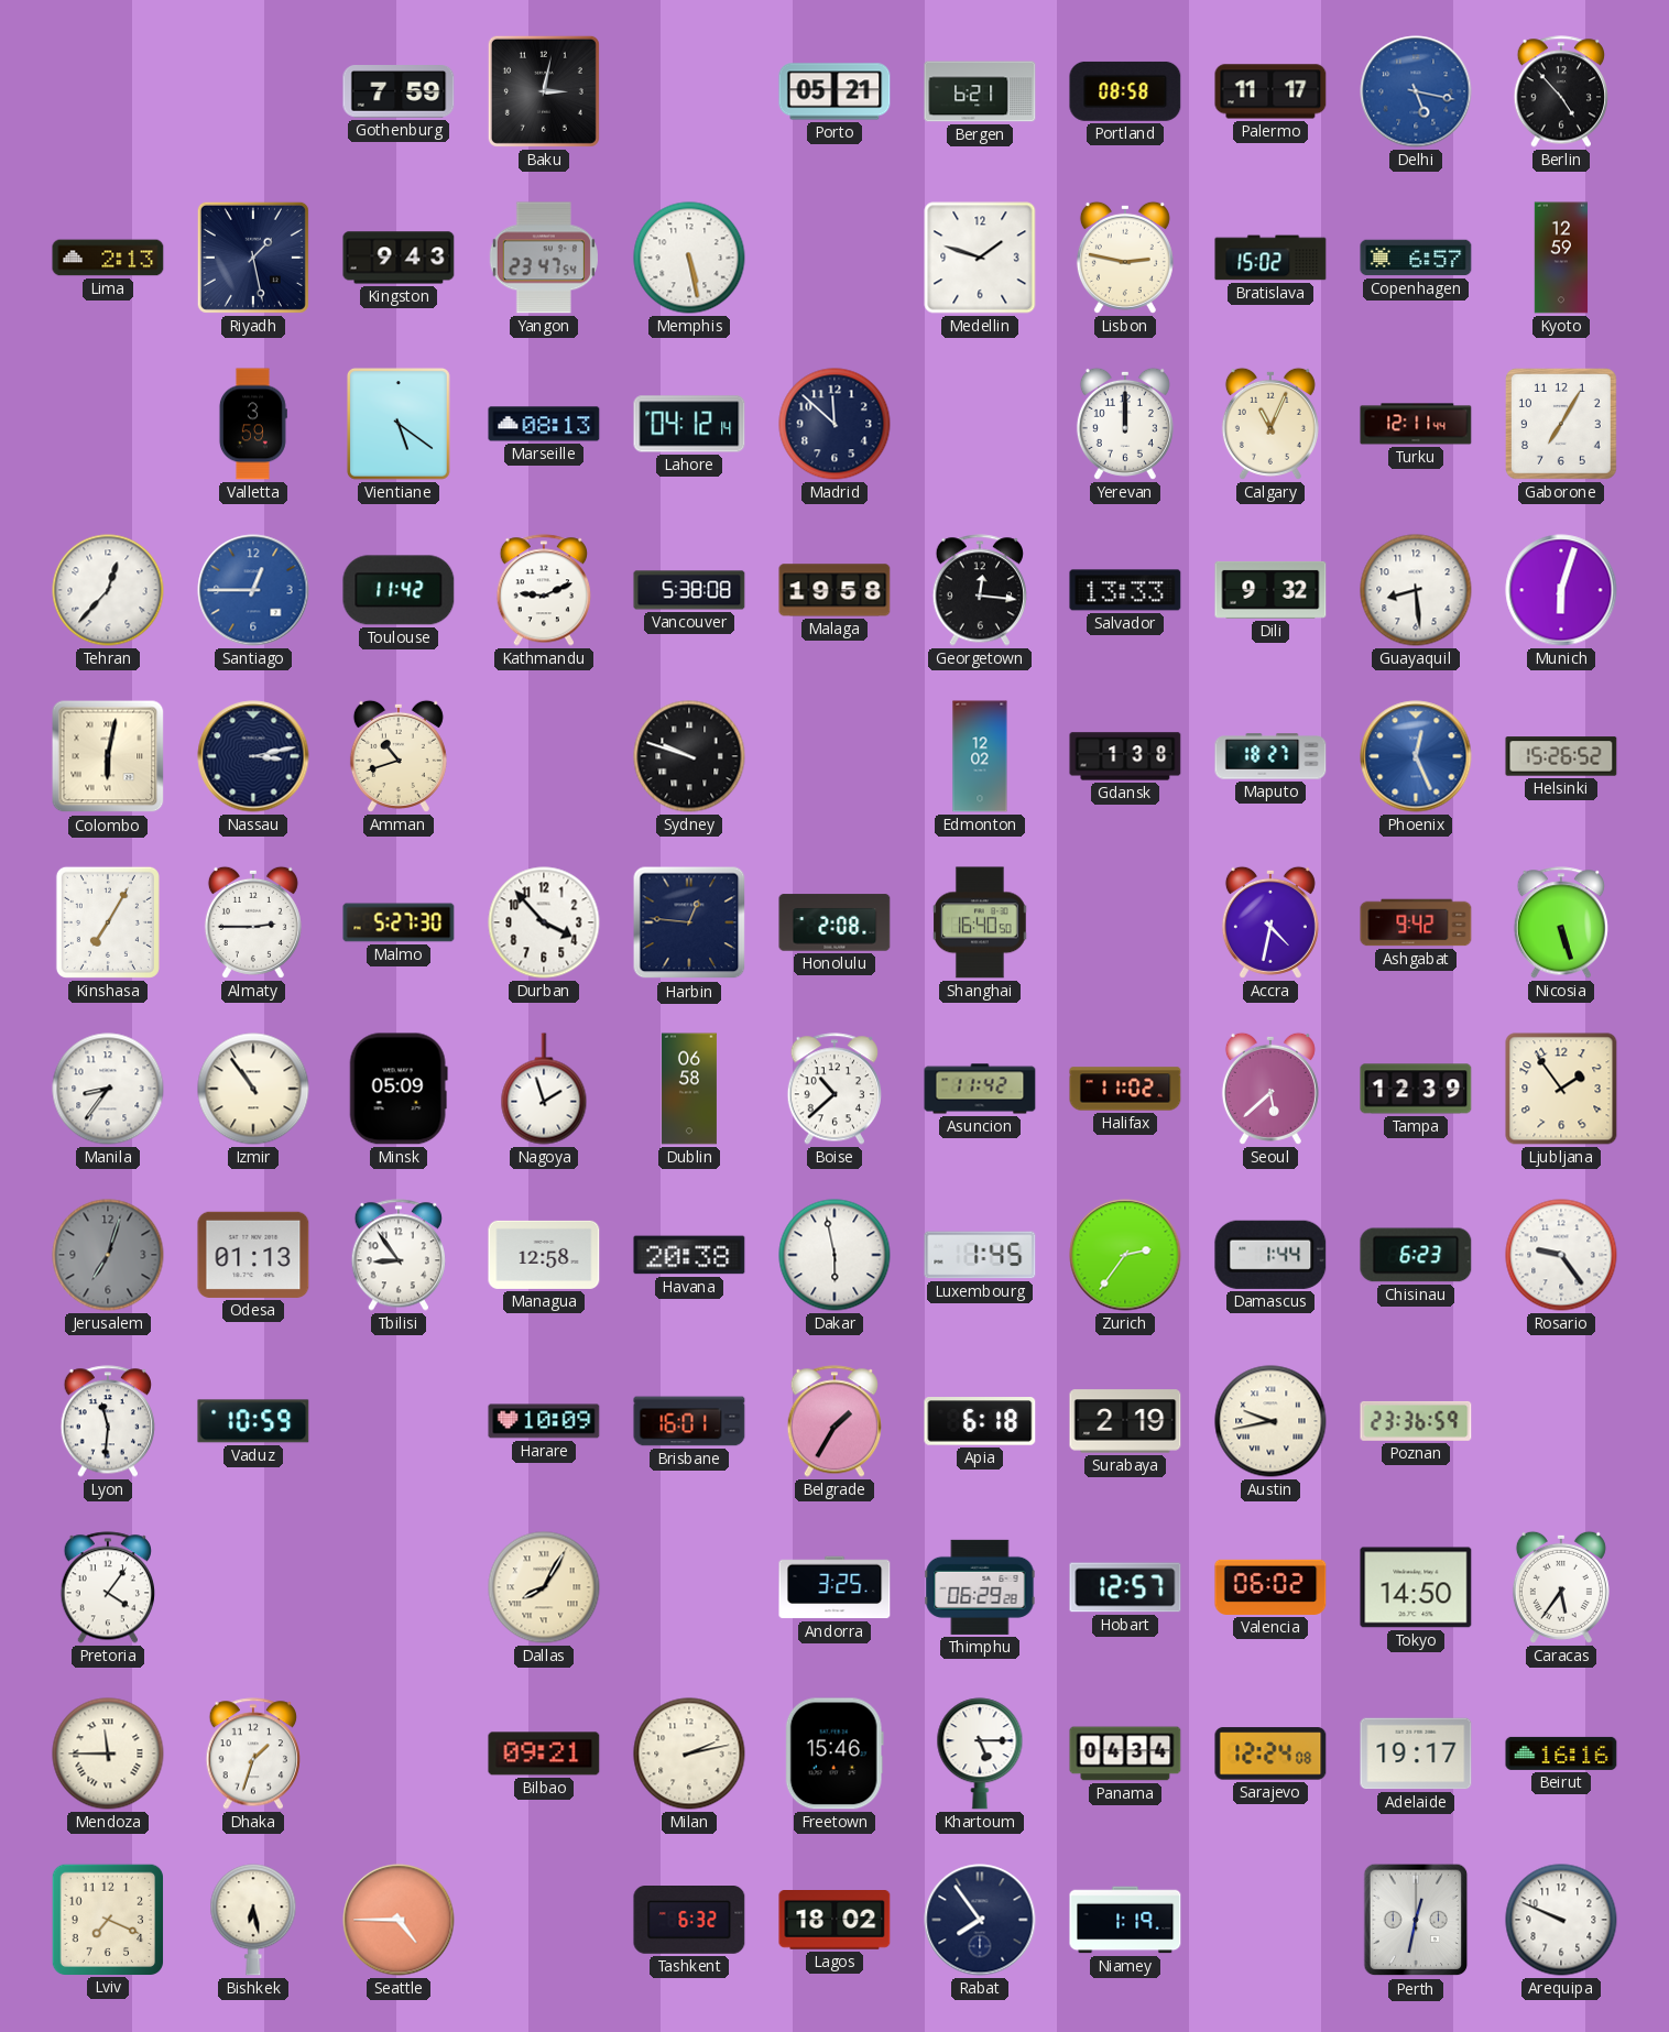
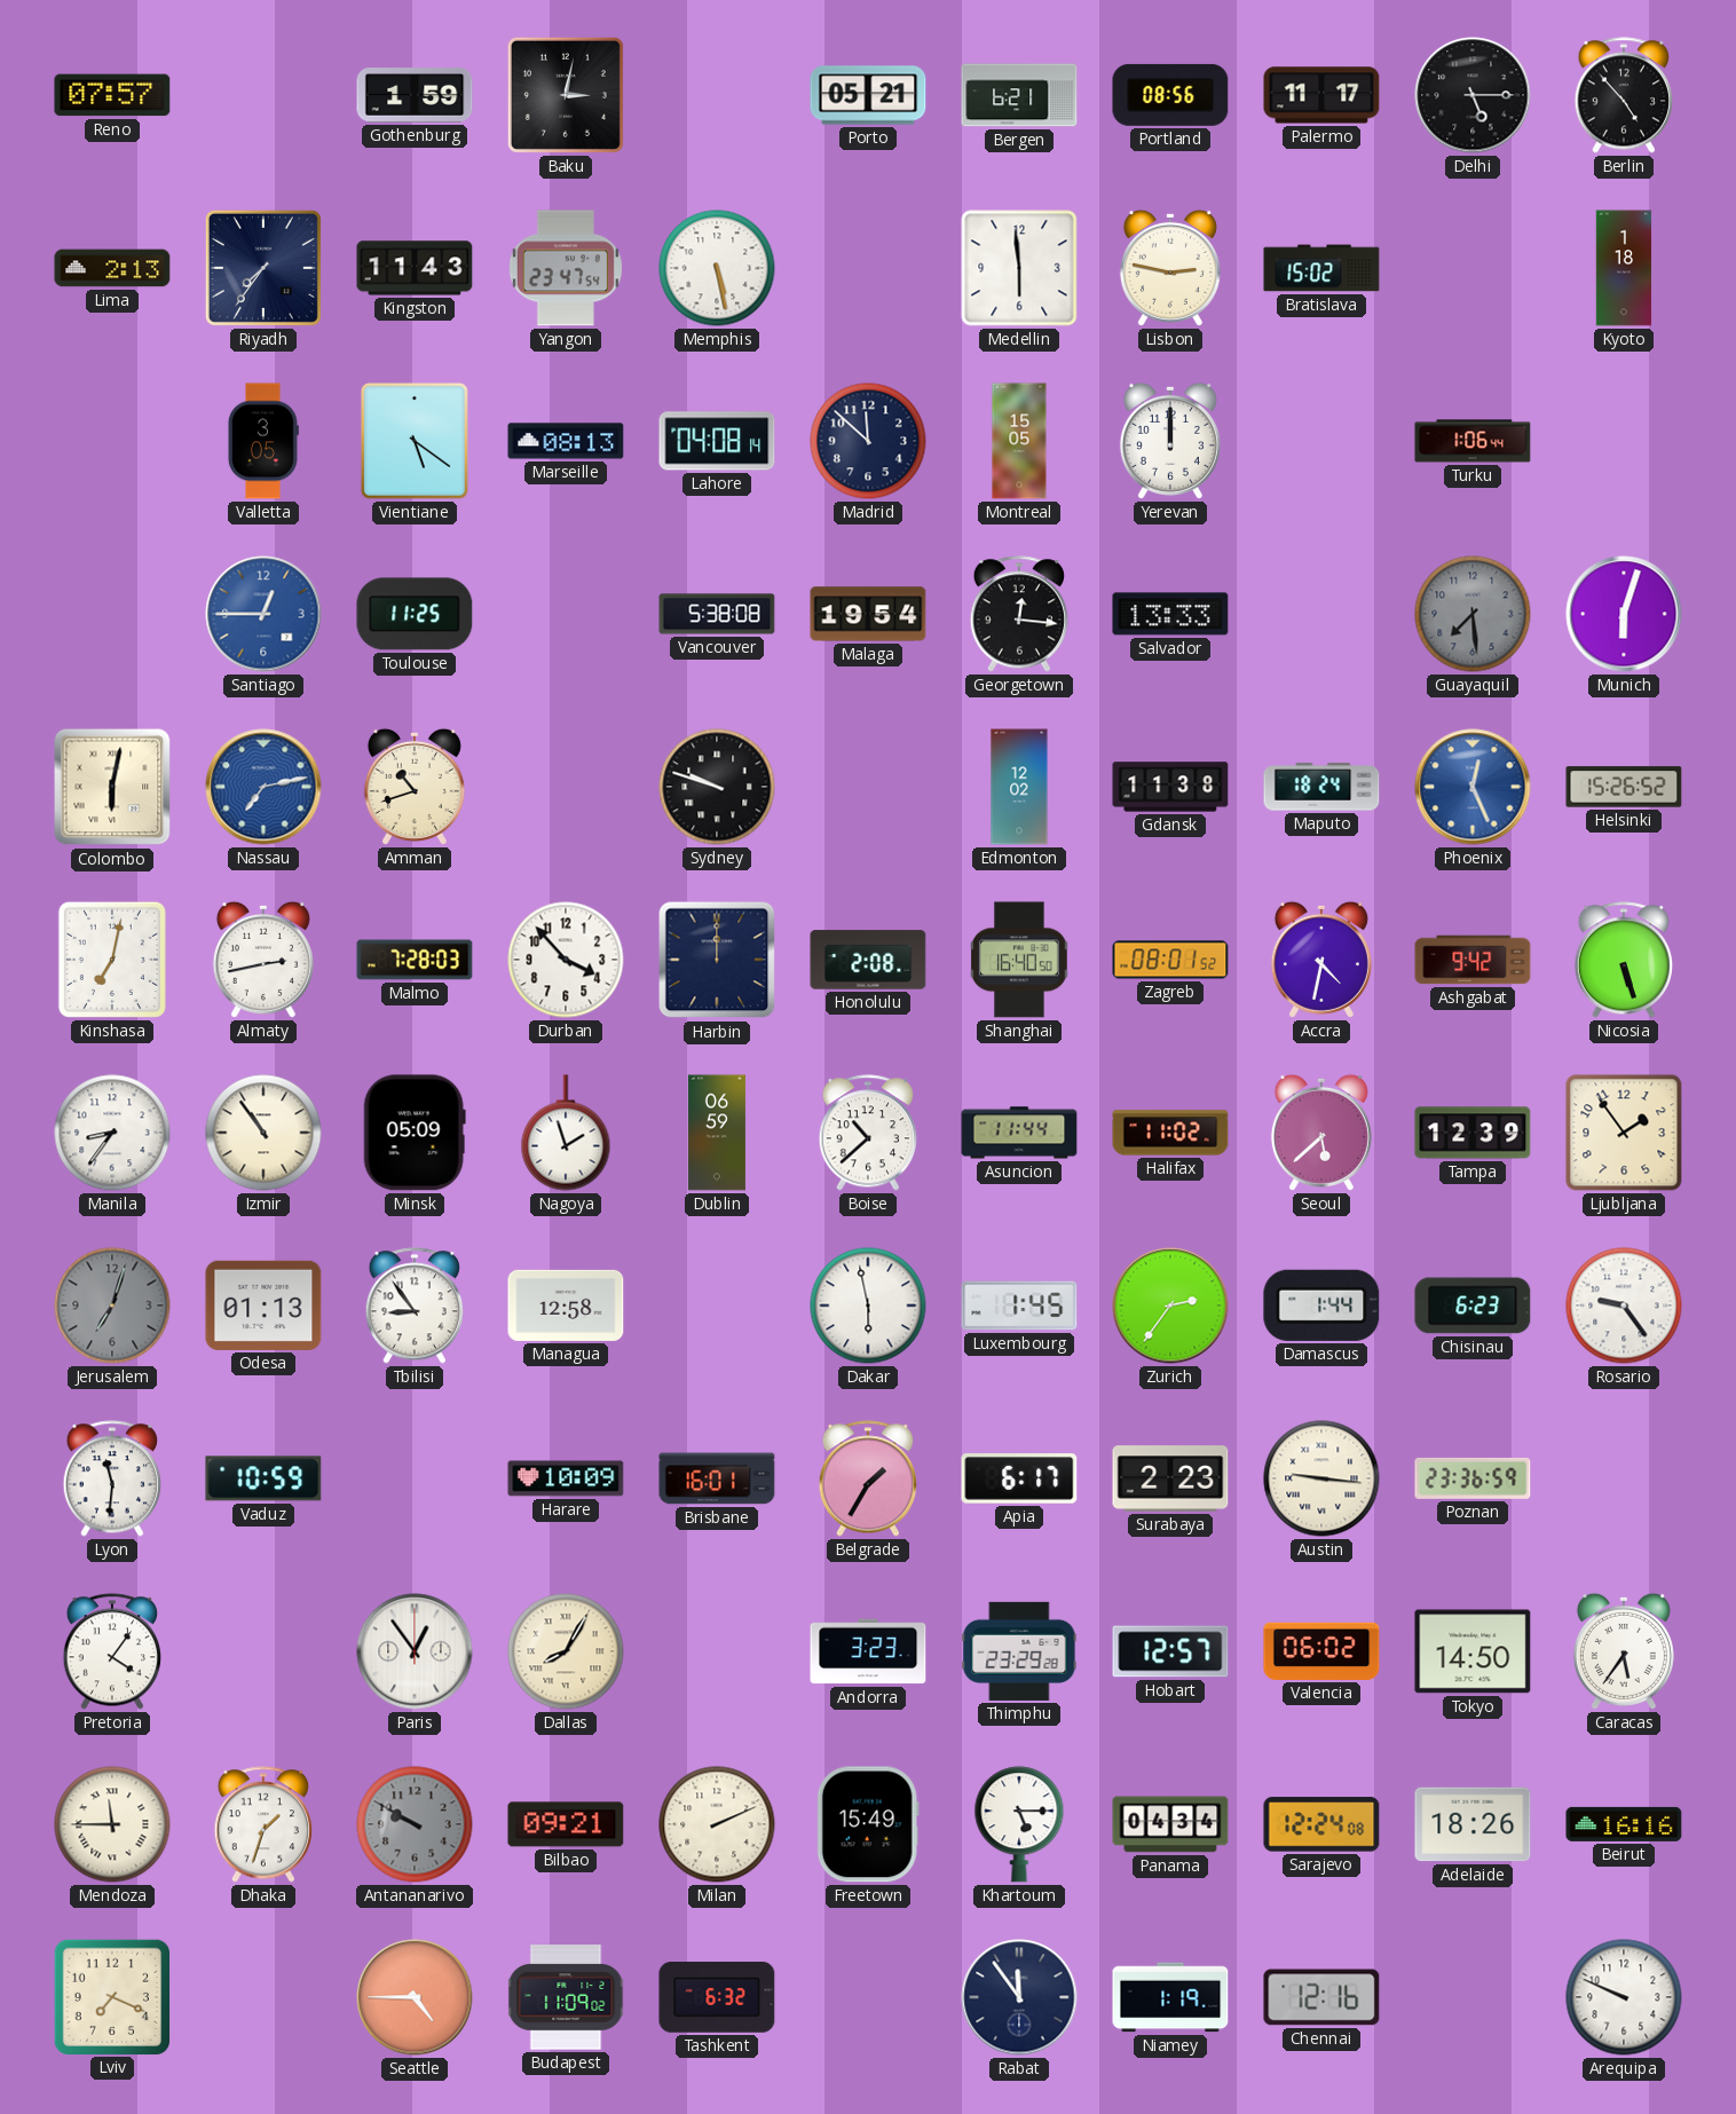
Reno: none -> 07:57 (112, 95)
Gothenburg: 7:59 -> 1:59 (415, 96)
Portland: 08:58 -> 08:56 (1170, 95)
Delhi: 5:17 -> 5:15 (1473, 95)
Delhi dial: blue -> black (1473, 95)
Riyadh: 1:28 -> 7:36 (263, 268)
Kingston: 9:43 -> 11:43 (415, 268)
Medellin: 1:48 -> 5:59 (1019, 268)
Copenhagen: 6:57 -> none (1416, 258)
Kyoto: 12:59 -> 1:18 (1624, 268)
Valletta: 3:59 -> 3:05 (262, 441)
Lahore: 04:12 -> 04:08 (717, 441)
Montreal: none -> 15:05 (1019, 441)
Calgary: 11:04 -> none (1270, 424)
Turku: 12:11 -> 1:06 (1473, 441)
Gaborone: 7:05 -> none (1562, 425)
Tehran: 12:37 -> none (108, 590)
Toulouse: 11:42 -> 11:25 (415, 614)
Kathmandu: 9:11 -> none (543, 590)
Malaga: 19:58 -> 19:54 (868, 614)
Dili: 9:32 -> none (1270, 590)
Guayaquil: 8:29 -> 7:29 (1473, 614)
Guayaquil dial: white -> grey (1473, 614)
Nassau: 3:13 -> 7:13 (263, 787)
Nassau dial: navy -> blue (263, 787)
Gdansk: 1:38 -> 11:38 (1170, 787)
Maputo: 18:27 -> 18:24 (1321, 787)
Kinshasa: 7:05 -> 7:02 (112, 960)
Almaty: 2:45 -> 2:43 (263, 960)
Malmo: 5:27 -> 7:28 (415, 960)
Harbin: 12:46 -> 12:00 (717, 960)
Zagreb: none -> 08:01 (1170, 960)
Dublin: 06:58 -> 06:59 (717, 1133)
Asuncion: 11:42 -> 11:44 (1019, 1133)
Havana: 20:38 -> none (689, 1255)
Apia: 6:18 -> 6:17 (1019, 1478)
Surabaya: 2:19 -> 2:23 (1170, 1478)
Austin: 9:43 -> 9:16 (1321, 1478)
Paris: none -> 12:54 (415, 1651)
Andorra: 3:25 -> 3:23 (868, 1651)
Thimphu: 06:29 -> 23:29 (1019, 1651)
Antananarivo: none -> 9:50 (415, 1824)
Milan: 2:13 -> 2:11 (717, 1824)
Freetown: 15:46 -> 15:49 (868, 1824)
Adelaide: 19:17 -> 18:26 (1473, 1824)
Bishkek: 6:28 -> none (253, 1920)
Budapest: none -> 11:09 (566, 1997)
Lagos: 18:02 -> none (834, 1920)
Rabat: 7:54 -> 11:54 (1019, 1997)
Chennai: none -> 12:16 (1321, 1997)
Perth: 12:32 -> none (1416, 1920)
